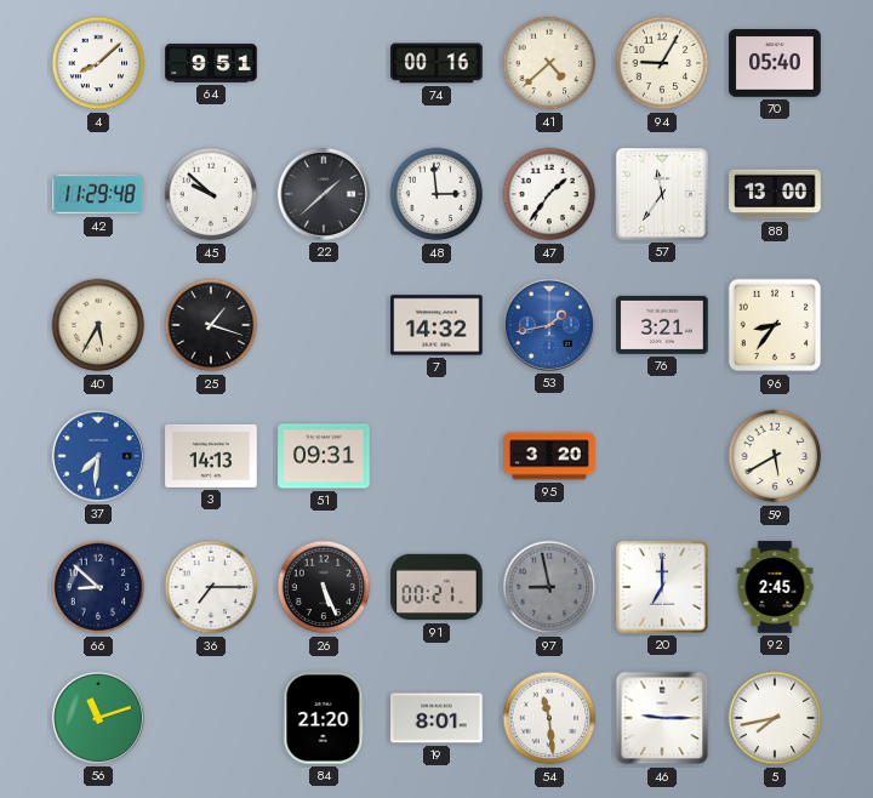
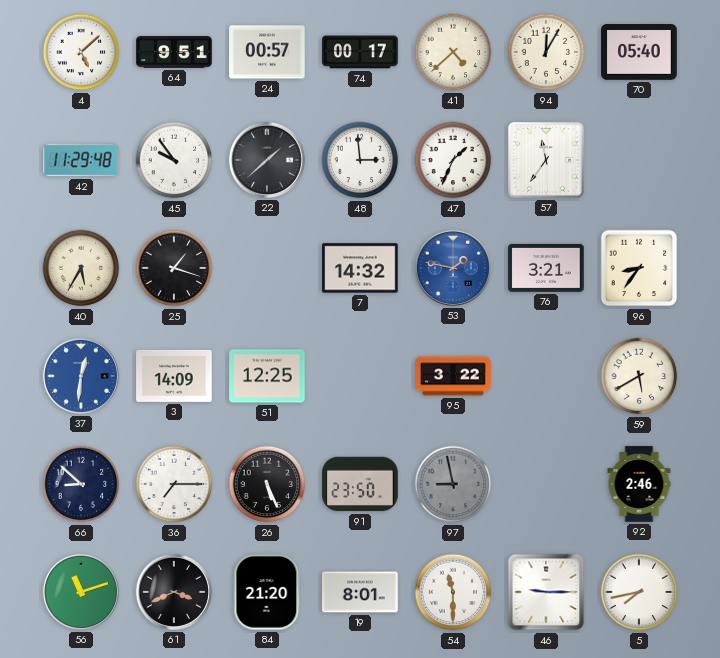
4: 8:08 -> 5:08 (81, 52)
24: none -> 00:57 (267, 52)
74: 00:16 -> 00:17 (360, 52)
94: 9:05 -> 12:05 (546, 52)
45: 9:52 -> 9:54 (174, 160)
47: 1:36 -> 1:34 (453, 160)
88: 13:00 -> none (775, 194)
53: 1:43 -> 1:47 (453, 268)
37: 7:31 -> 12:31 (81, 376)
3: 14:13 -> 14:09 (174, 376)
51: 09:31 -> 12:25 (267, 376)
95: 3:20 -> 3:22 (453, 376)
91: 00:21 -> 23:50 (360, 484)
20: 7:00 -> none (662, 587)
92: 2:45 -> 2:46 (639, 484)
61: none -> 3:41 (174, 592)
54: 11:29 -> 11:30 (453, 592)
